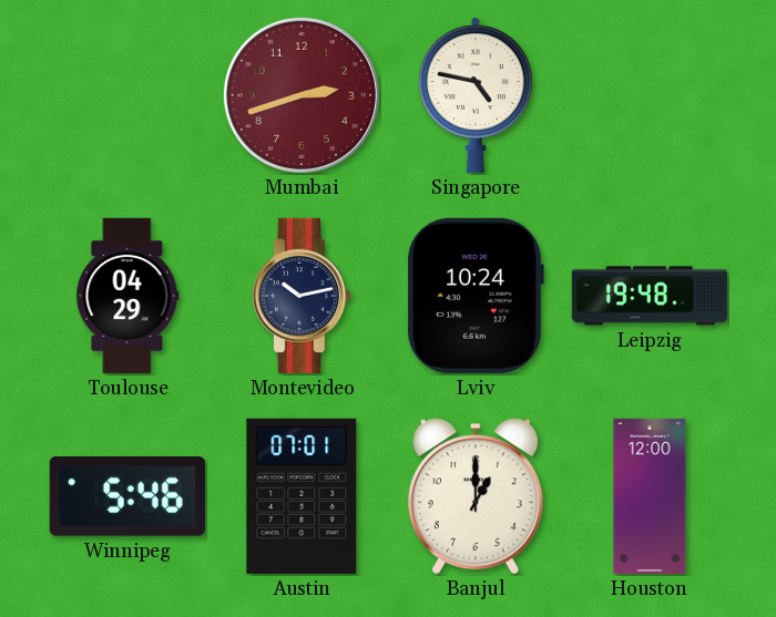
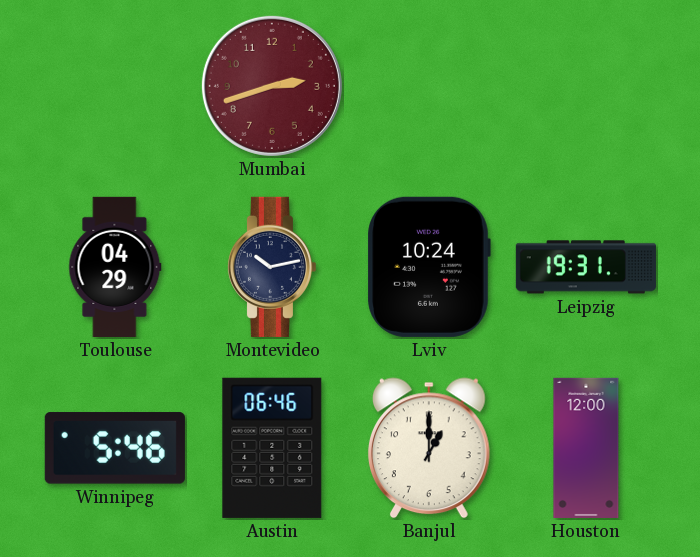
Singapore: 4:47 -> none (476, 95)
Leipzig: 19:48 -> 19:31 (586, 267)
Austin: 07:01 -> 06:46 (272, 448)
